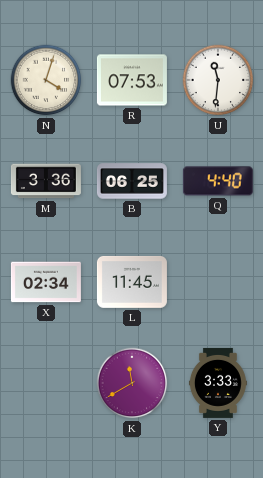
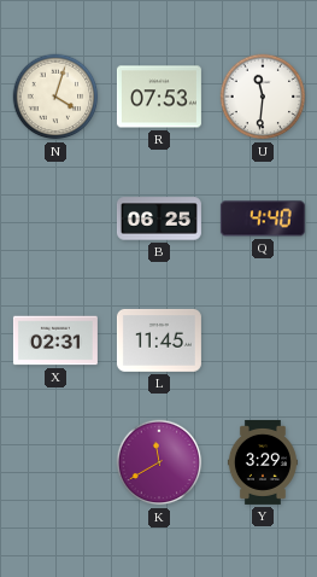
M: 3:36 -> none (46, 181)
X: 02:34 -> 02:31 (55, 340)
Y: 3:33 -> 3:29 (263, 462)
